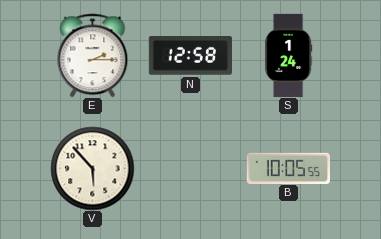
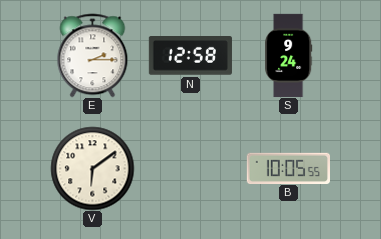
S: 1:24 -> 9:24 (289, 55)
V: 5:53 -> 6:09 (92, 168)
